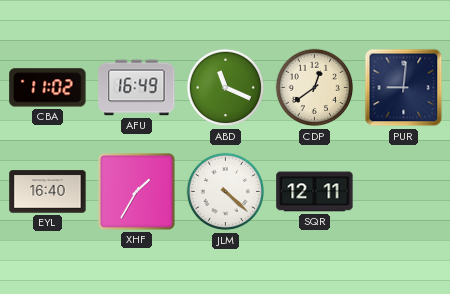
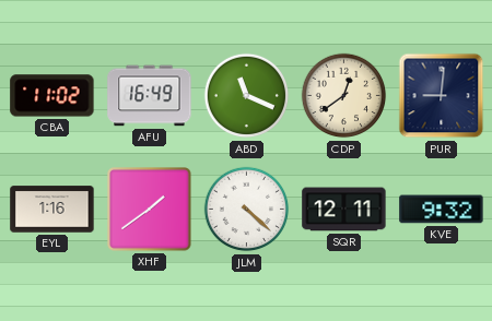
EYL: 16:40 -> 1:16 (52, 210)
XHF: 1:35 -> 1:39 (150, 210)
KVE: none -> 9:32 (442, 210)
